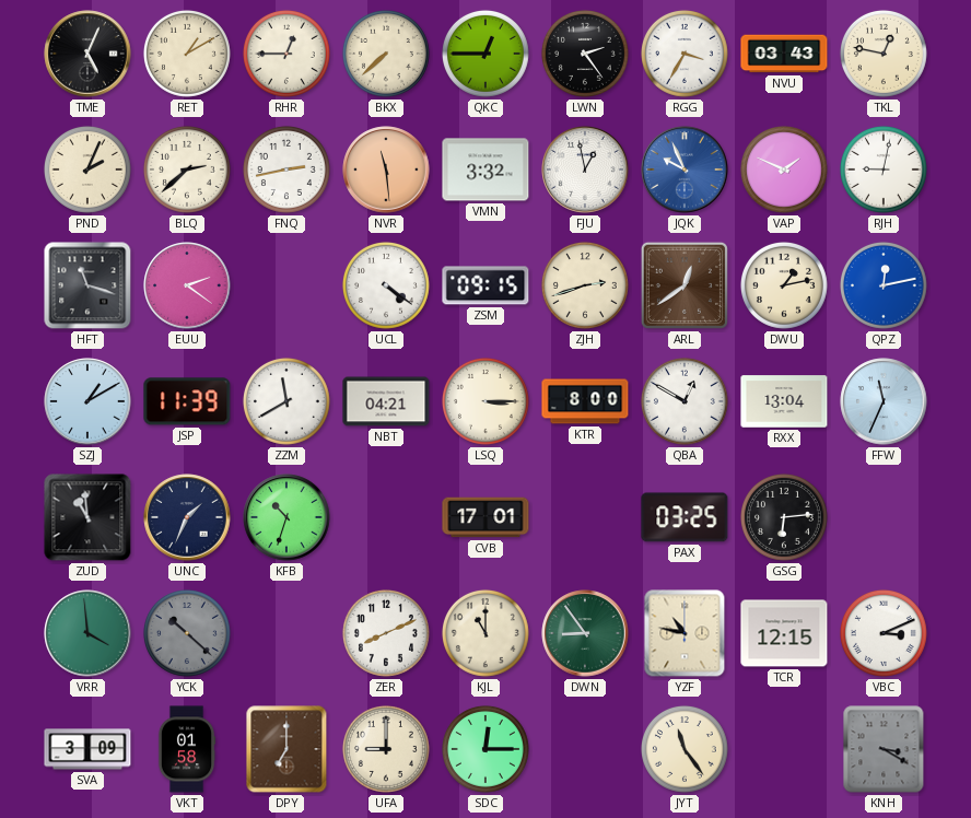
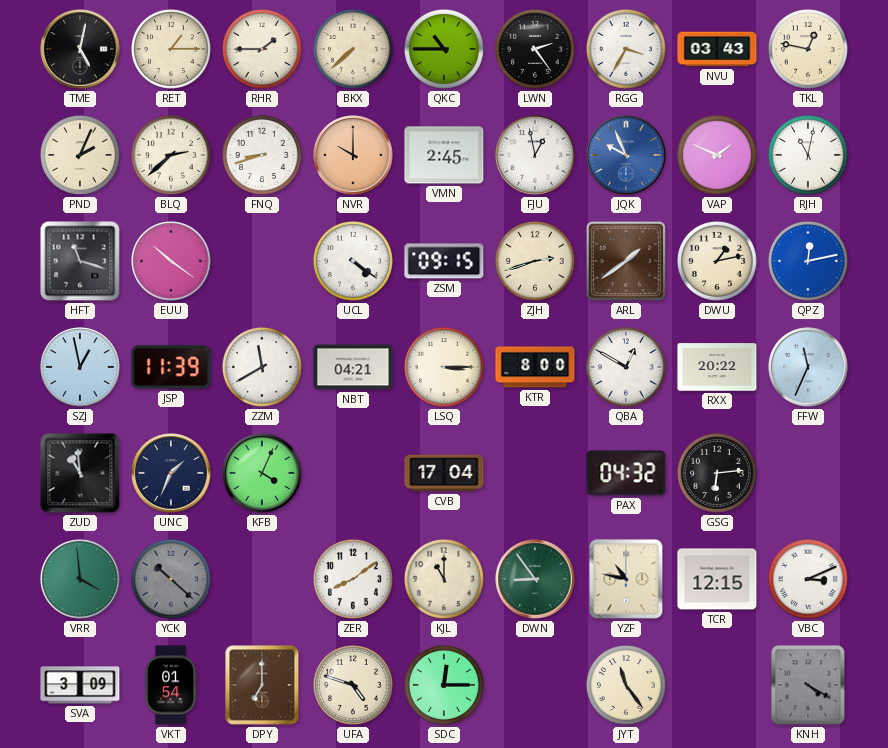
TME: 5:04 -> 5:02 (80, 49)
RET: 1:10 -> 1:15 (171, 49)
RHR: 12:45 -> 1:45 (262, 49)
QKC: 12:45 -> 10:45 (444, 49)
FNQ: 2:43 -> 8:42 (262, 155)
NVR: 11:29 -> 10:00 (353, 155)
VMN: 3:32 -> 2:45 (444, 155)
RJH: 9:02 -> 11:02 (808, 155)
EUU: 2:21 -> 10:21 (171, 261)
ARL: 12:39 -> 1:39 (626, 261)
SZJ: 1:10 -> 12:58 (80, 367)
RXX: 13:04 -> 20:22 (717, 367)
KFB: 10:33 -> 4:04 (262, 473)
CVB: 17:01 -> 17:04 (444, 473)
PAX: 03:25 -> 04:32 (626, 473)
ZER: 8:11 -> 8:09 (353, 579)
VKT: 01:58 -> 01:54 (171, 685)
UFA: 9:00 -> 4:48 (353, 685)
KNH: 3:20 -> 4:20 (808, 685)
